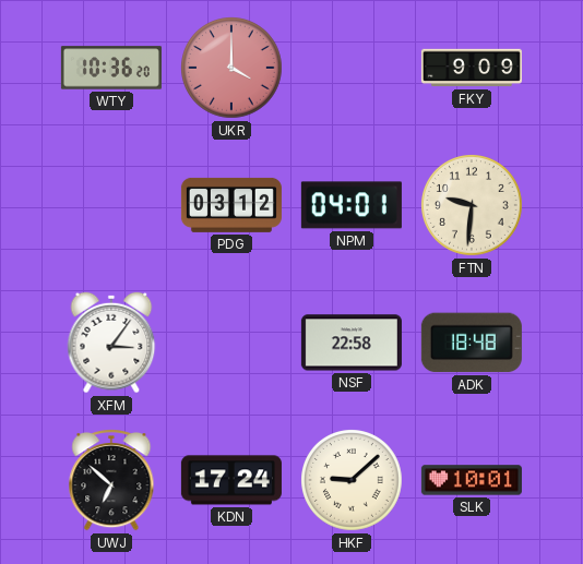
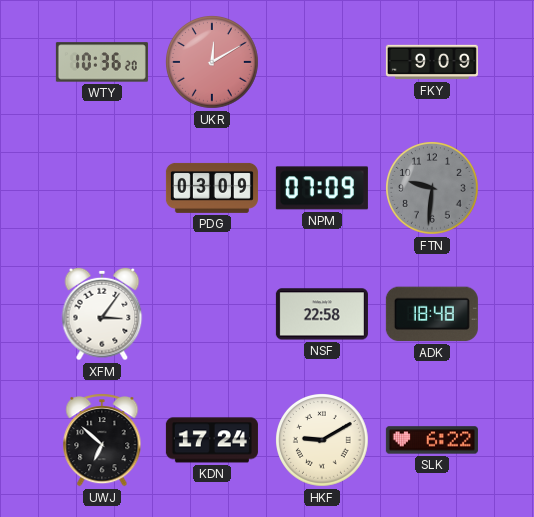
UKR: 4:00 -> 12:10 (213, 63)
PDG: 03:12 -> 03:09 (212, 188)
NPM: 04:01 -> 07:09 (322, 188)
FTN dial: cream -> grey (433, 189)
HKF: 9:08 -> 9:10 (323, 441)
SLK: 10:01 -> 6:22 (432, 440)
